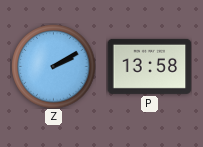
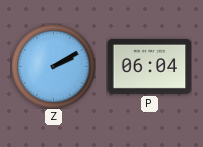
P: 13:58 -> 06:04 (149, 66)
